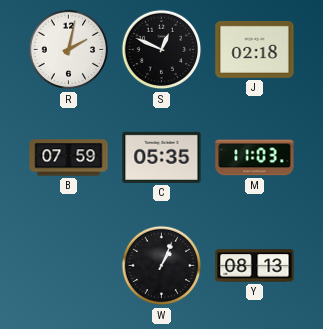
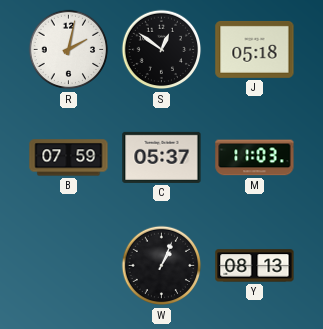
S: 12:49 -> 12:51 (162, 50)
J: 02:18 -> 05:18 (255, 49)
C: 05:35 -> 05:37 (162, 157)
